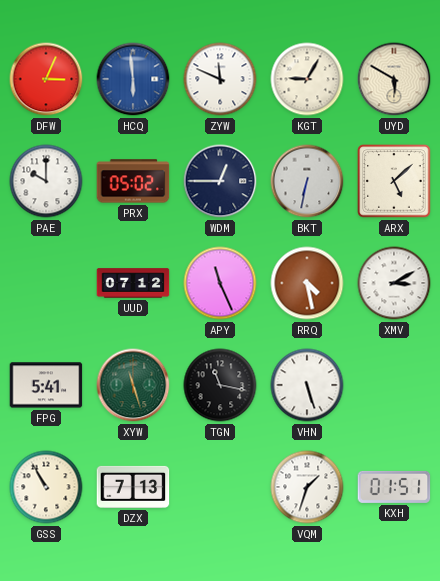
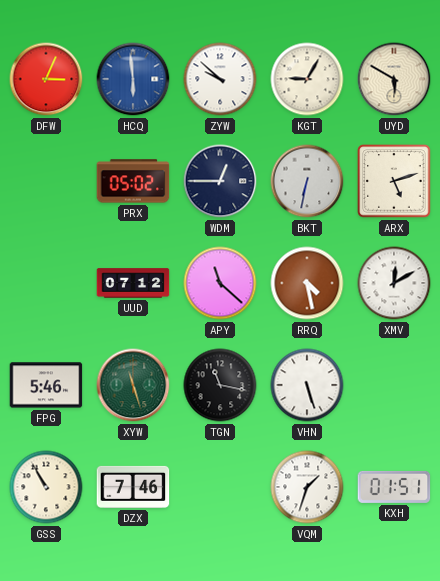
ZYW: 11:49 -> 9:52 (220, 79)
PAE: 10:00 -> none (46, 181)
ARX: 5:08 -> 5:12 (394, 181)
APY: 11:26 -> 11:22 (220, 283)
XMV: 3:10 -> 12:10 (394, 283)
FPG: 5:41 -> 5:46 (46, 385)
DZX: 7:13 -> 7:46 (133, 487)
